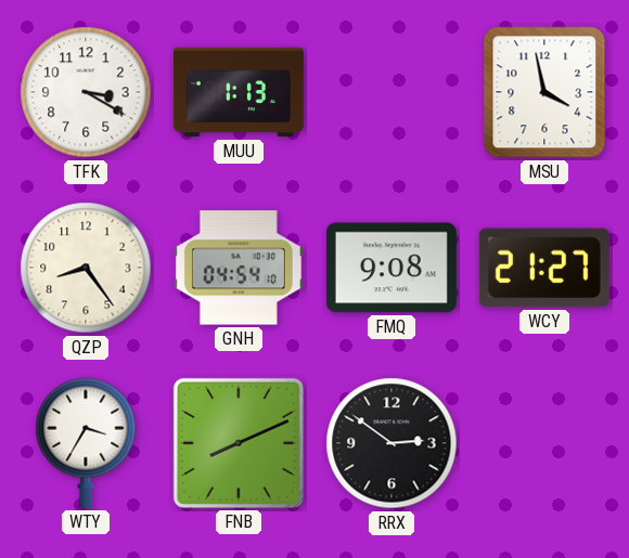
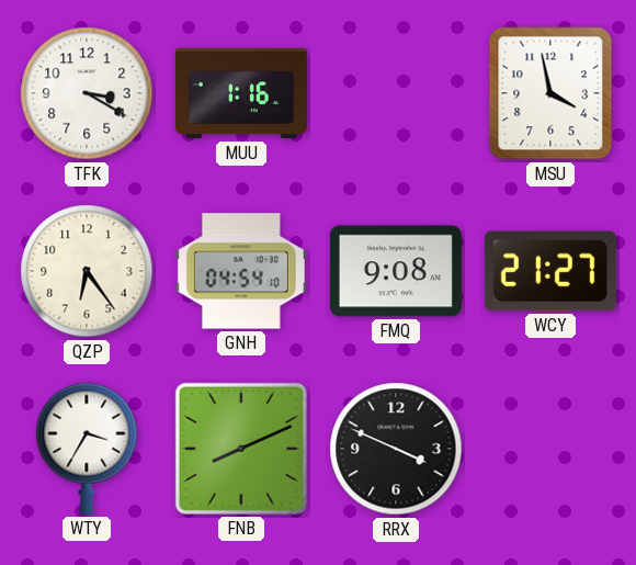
MUU: 1:13 -> 1:16 (241, 93)
QZP: 8:24 -> 6:24 (87, 271)
RRX: 2:51 -> 3:49 (396, 449)
